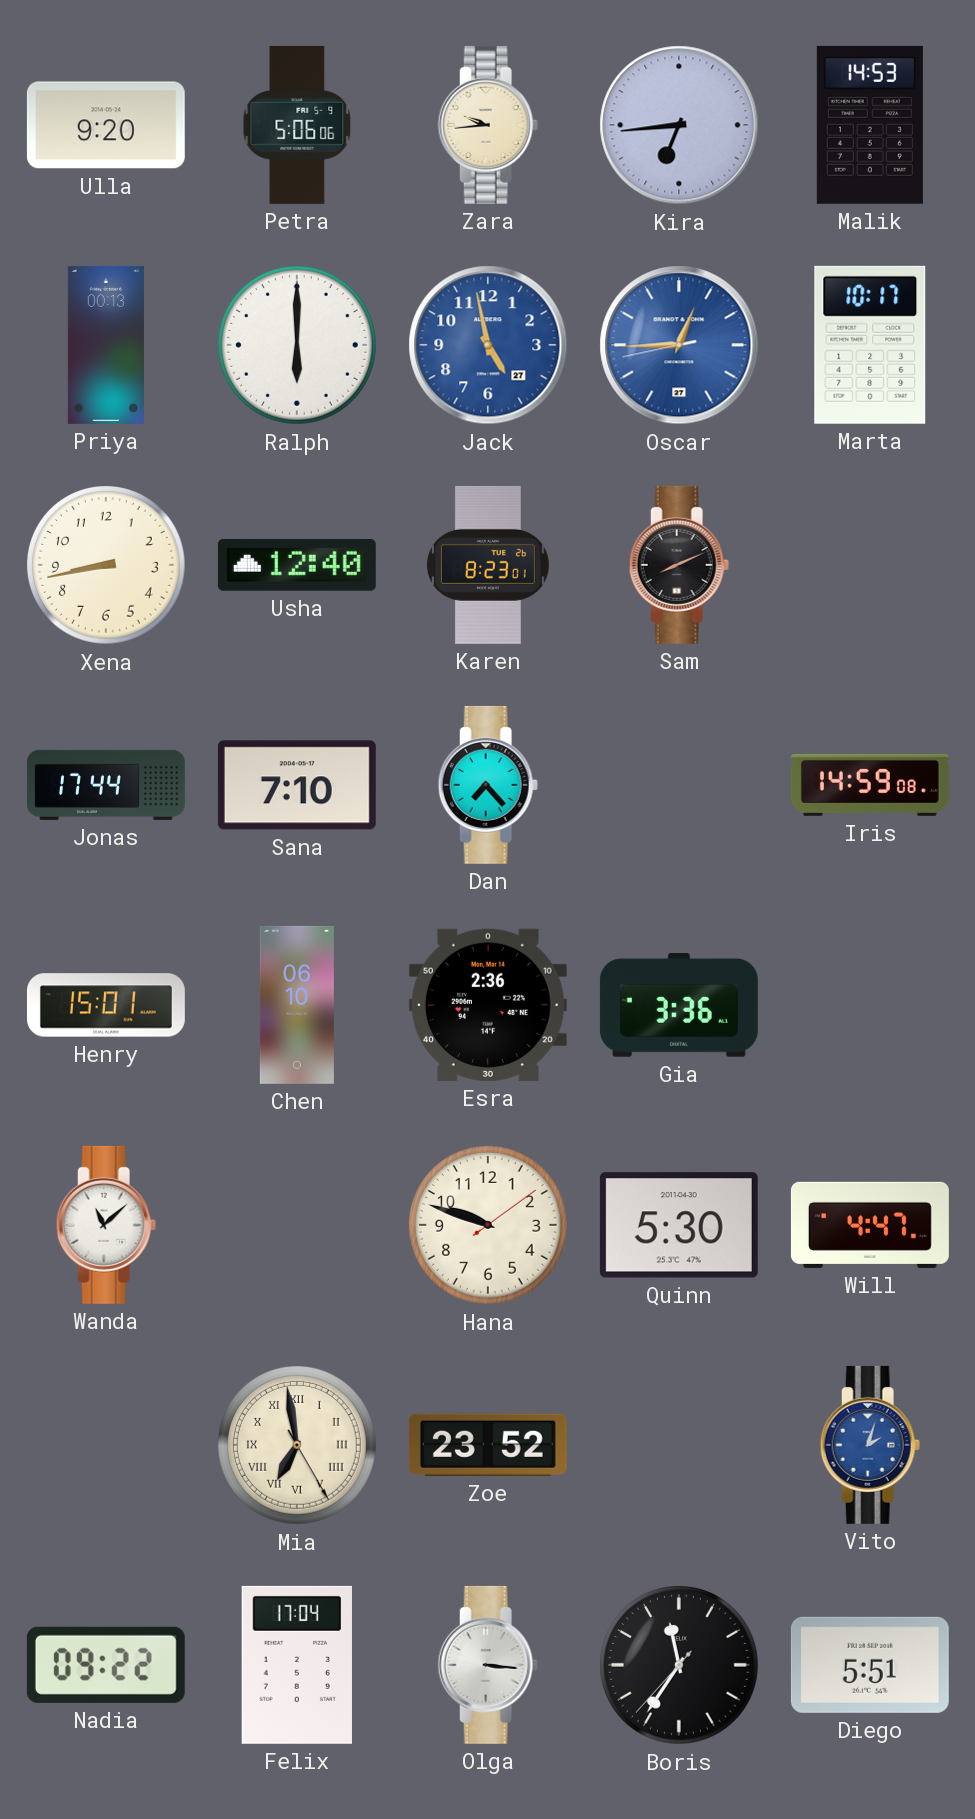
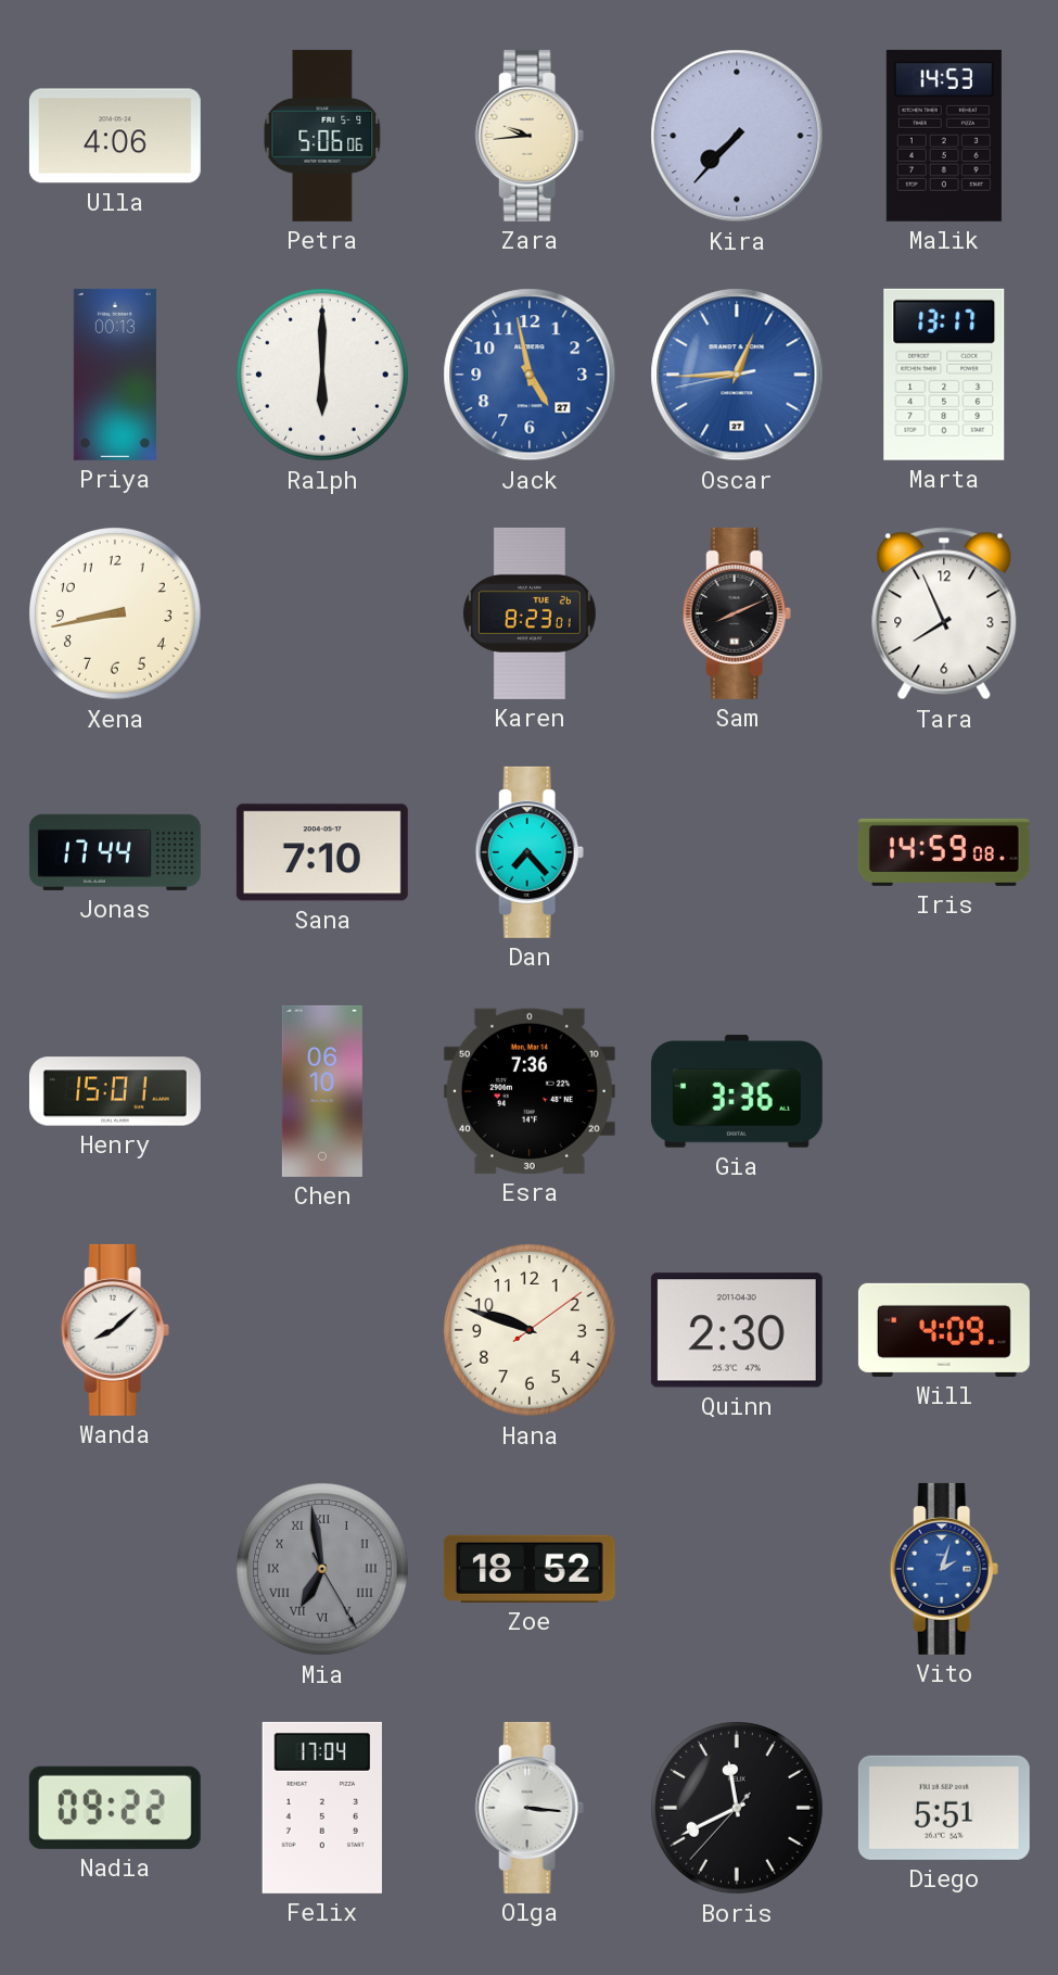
Ulla: 9:20 -> 4:06 (115, 136)
Kira: 6:44 -> 7:37 (737, 136)
Marta: 10:17 -> 13:17 (944, 375)
Usha: 12:40 -> none (297, 565)
Tara: none -> 7:56 (944, 613)
Esra: 2:36 -> 7:36 (530, 1091)
Wanda: 11:08 -> 8:08 (115, 1330)
Quinn: 5:30 -> 2:30 (737, 1330)
Will: 4:47 -> 4:09 (944, 1330)
Mia dial: cream -> grey (323, 1570)
Zoe: 23:52 -> 18:52 (530, 1569)
Boris: 11:35 -> 11:40 (738, 1809)
